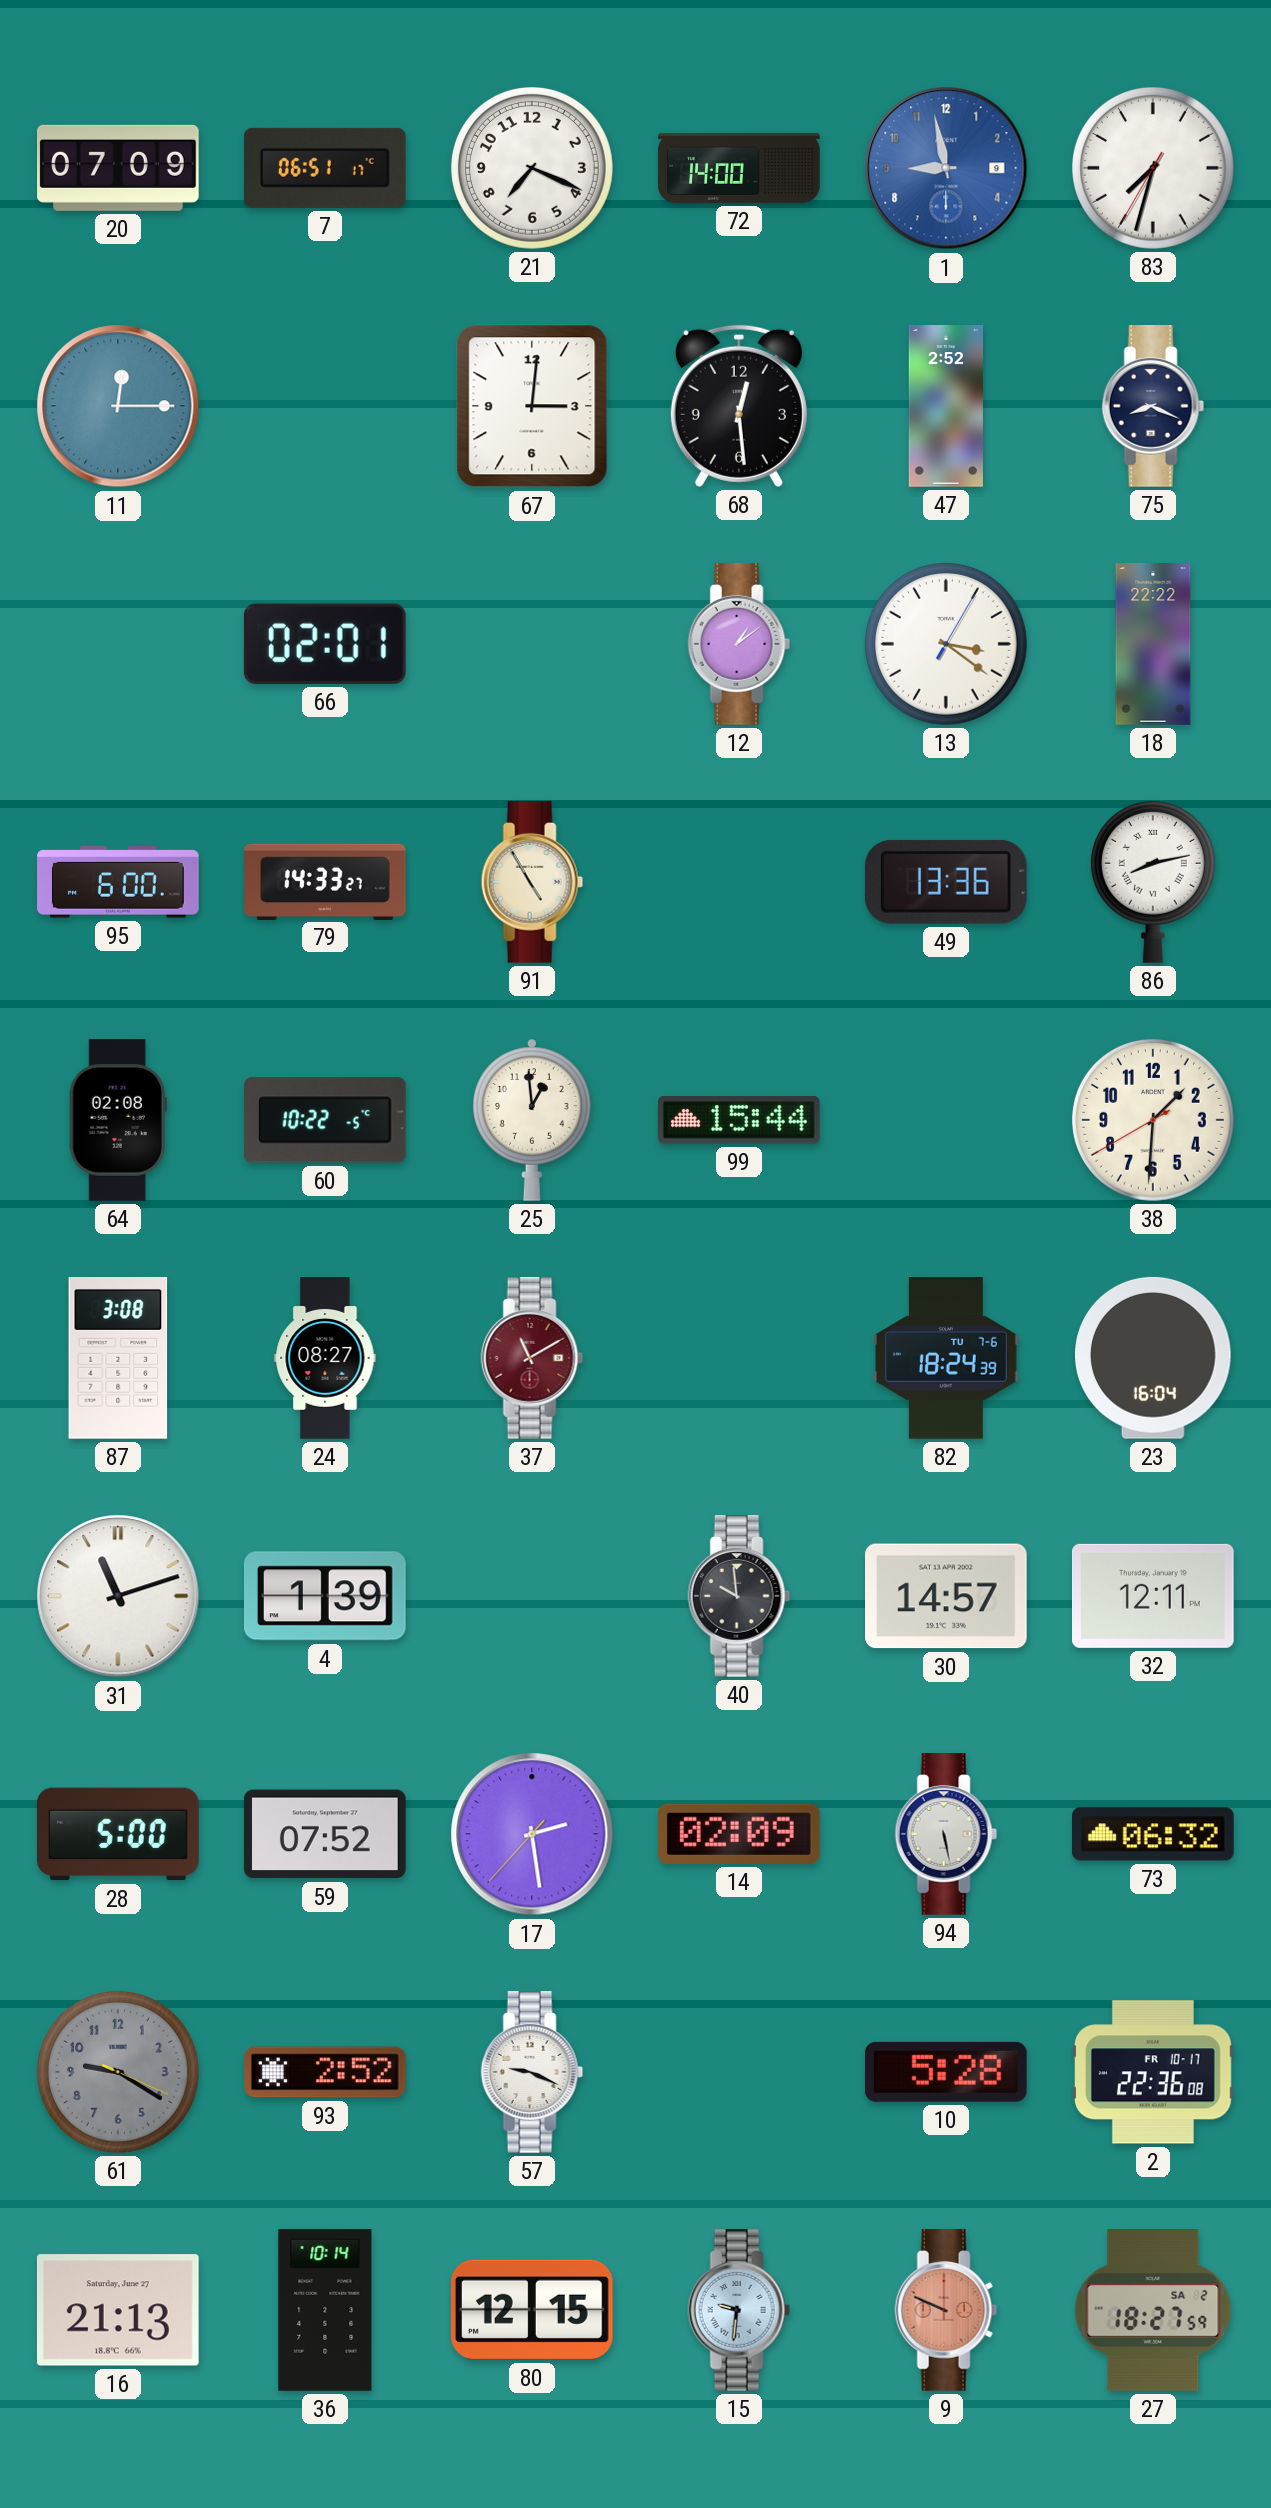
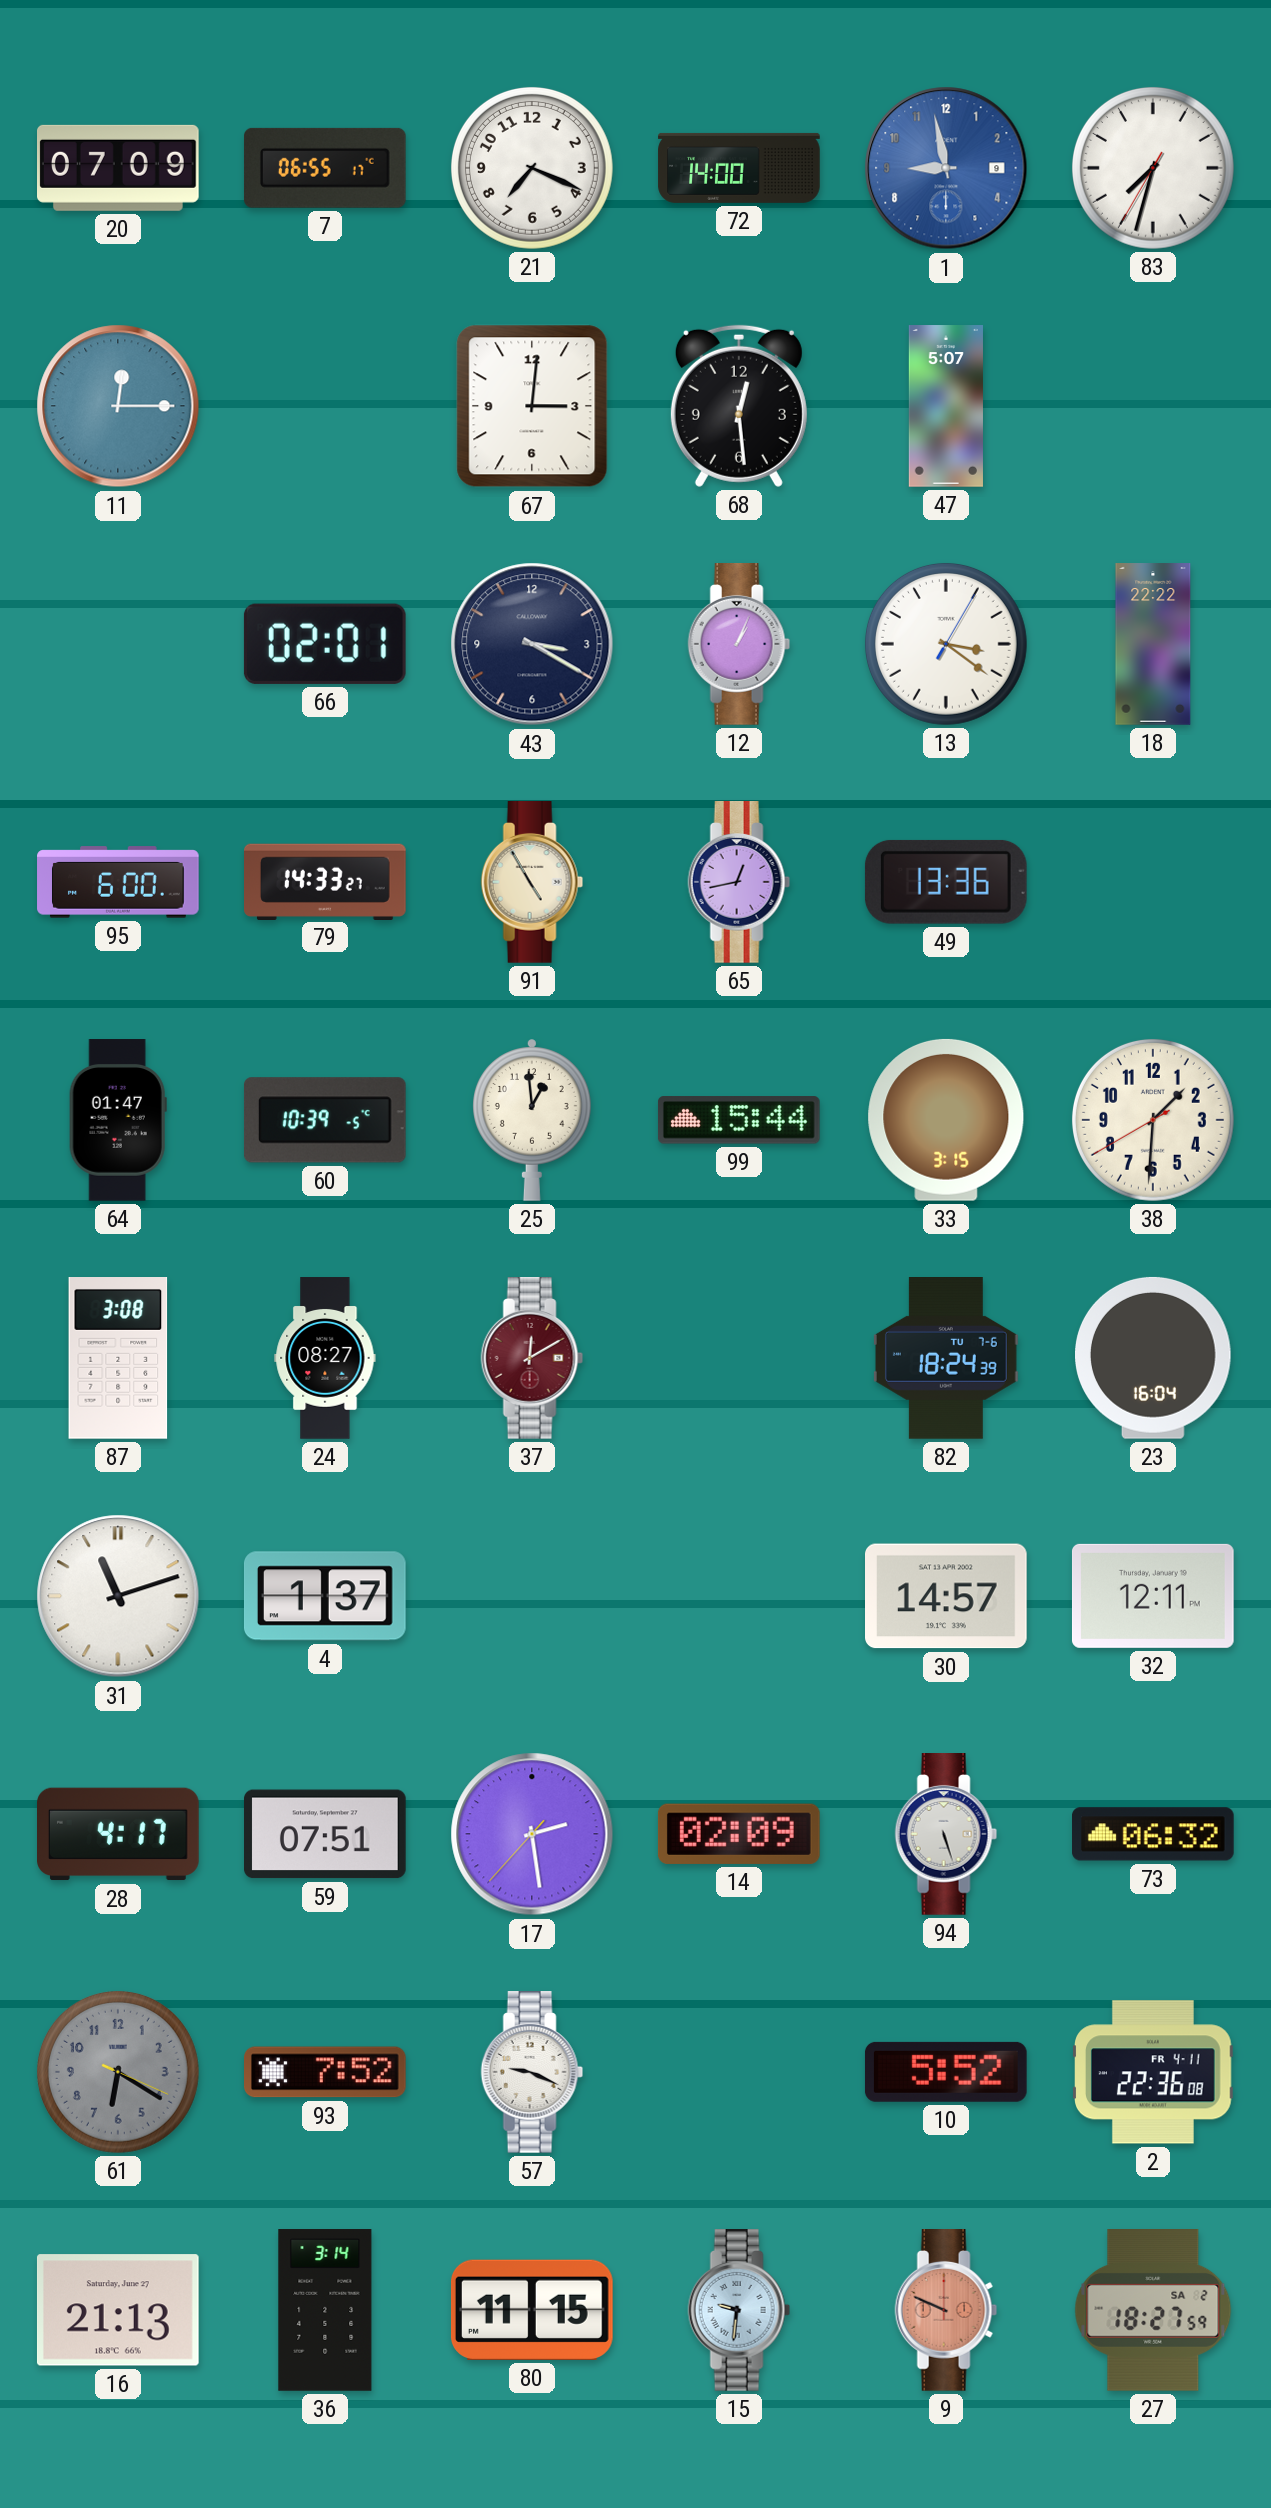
7: 06:51 -> 06:55 (325, 168)
47: 2:52 -> 5:07 (946, 406)
75: 8:19 -> none (1153, 407)
43: none -> 3:20 (532, 644)
12: 1:09 -> 1:04 (739, 645)
65: none -> 12:43 (739, 883)
86: 8:13 -> none (1153, 882)
64: 02:08 -> 01:47 (118, 1120)
60: 10:22 -> 10:39 (325, 1120)
33: none -> 3:15 (946, 1120)
37: 11:10 -> 12:10 (532, 1359)
4: 1:39 -> 1:37 (325, 1596)
40: 9:59 -> none (739, 1597)
28: 5:00 -> 4:17 (119, 1834)
59: 07:52 -> 07:51 (326, 1834)
94: 5:28 -> 5:27 (946, 1835)
61: 9:20 -> 6:20 (118, 2072)
93: 2:52 -> 7:52 (326, 2072)
10: 5:28 -> 5:52 (946, 2072)
2 date: FR 10-17 -> FR 4-11 (1154, 2072)
36: 10:14 -> 3:14 (325, 2310)
80: 12:15 -> 11:15 (532, 2310)
